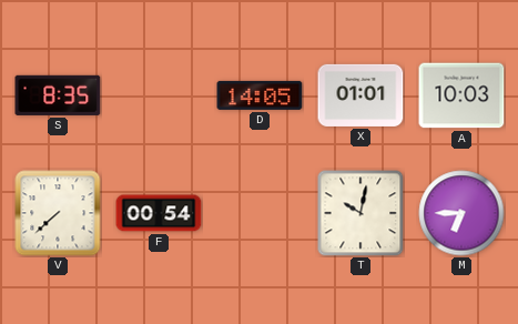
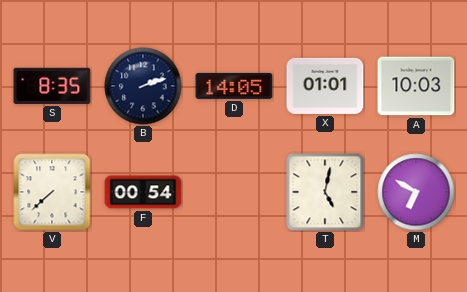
B: none -> 2:12 (143, 86)
T: 10:02 -> 5:02 (325, 192)
M: 6:45 -> 6:50 (416, 192)
